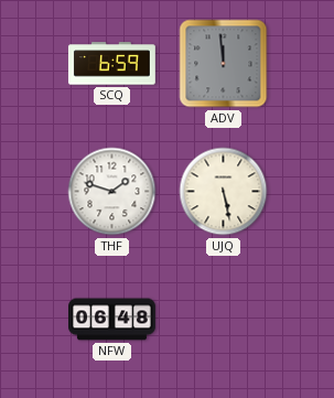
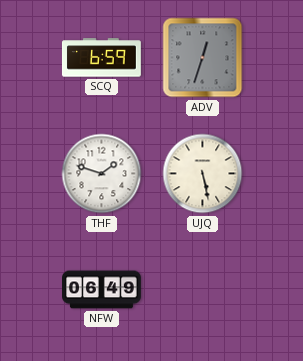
ADV: 11:59 -> 12:33 (203, 58)
NFW: 06:48 -> 06:49 (102, 290)
